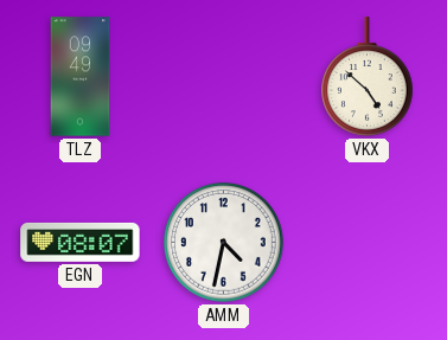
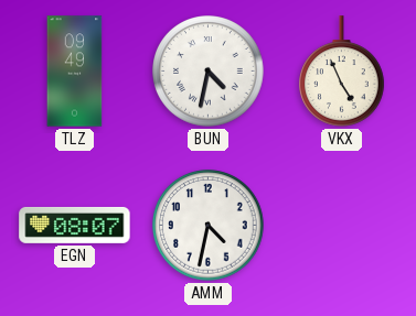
BUN: none -> 4:32 (209, 72)
VKX: 4:52 -> 4:56 (342, 72)
